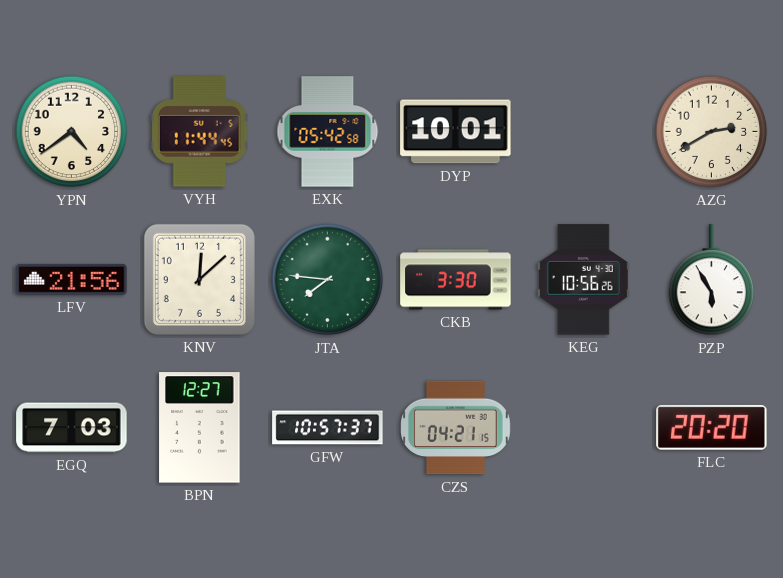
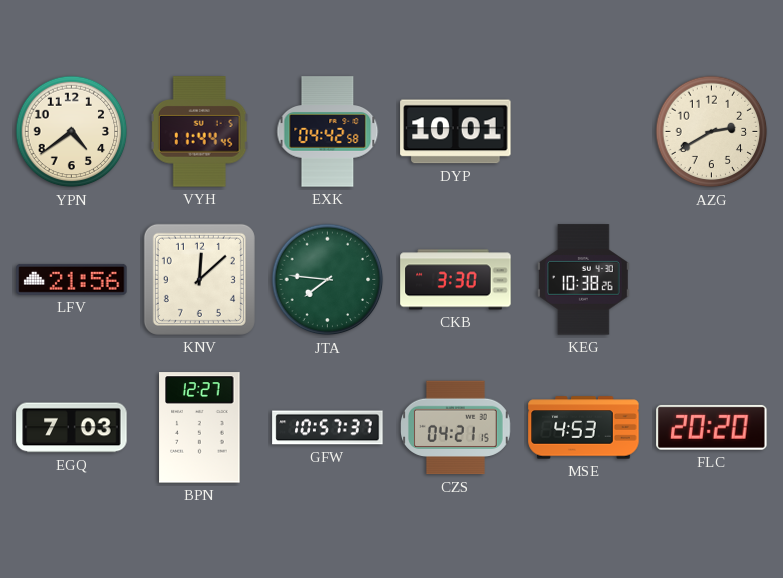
EXK: 05:42 -> 04:42 (328, 132)
KEG: 10:56 -> 10:38 (583, 280)
PZP: 5:55 -> none (712, 280)
MSE: none -> 4:53 (584, 428)
